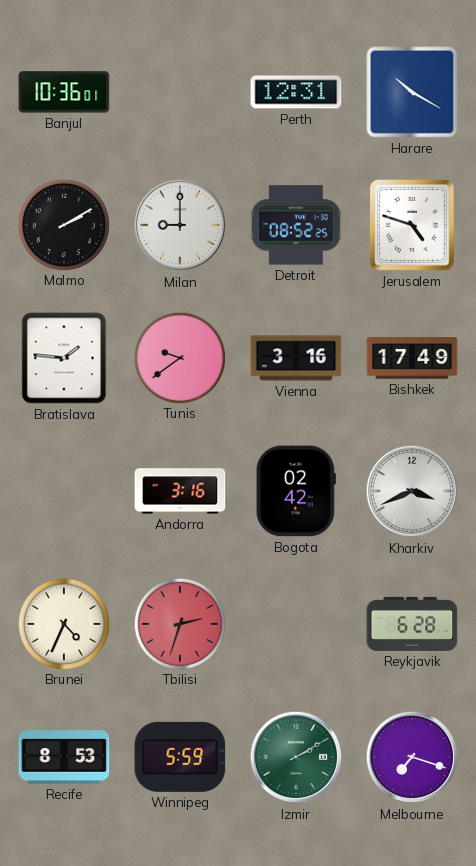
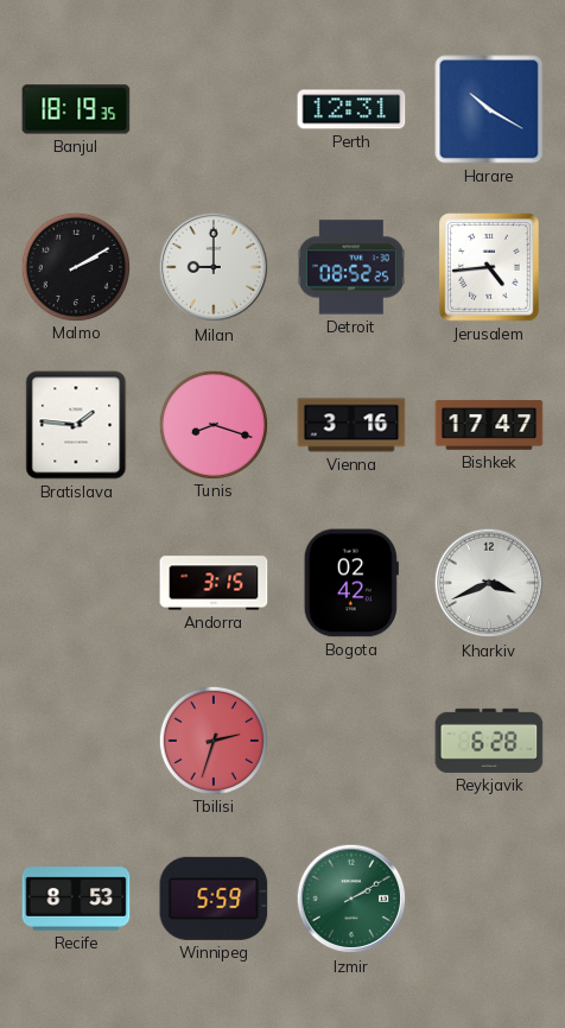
Banjul: 10:36 -> 18:19 (76, 109)
Jerusalem: 4:48 -> 4:44 (490, 267)
Tunis: 9:39 -> 8:18 (212, 424)
Bishkek: 17:49 -> 17:47 (489, 425)
Andorra: 3:16 -> 3:15 (214, 583)
Brunei: 4:34 -> none (63, 623)
Melbourne: 7:18 -> none (412, 757)
